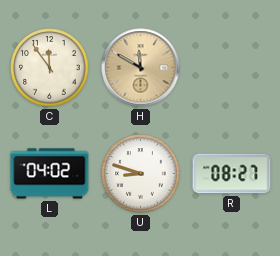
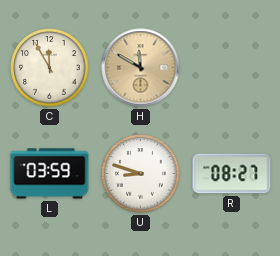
C: 11:54 -> 11:55 (50, 68)
L: 04:02 -> 03:59 (50, 174)
